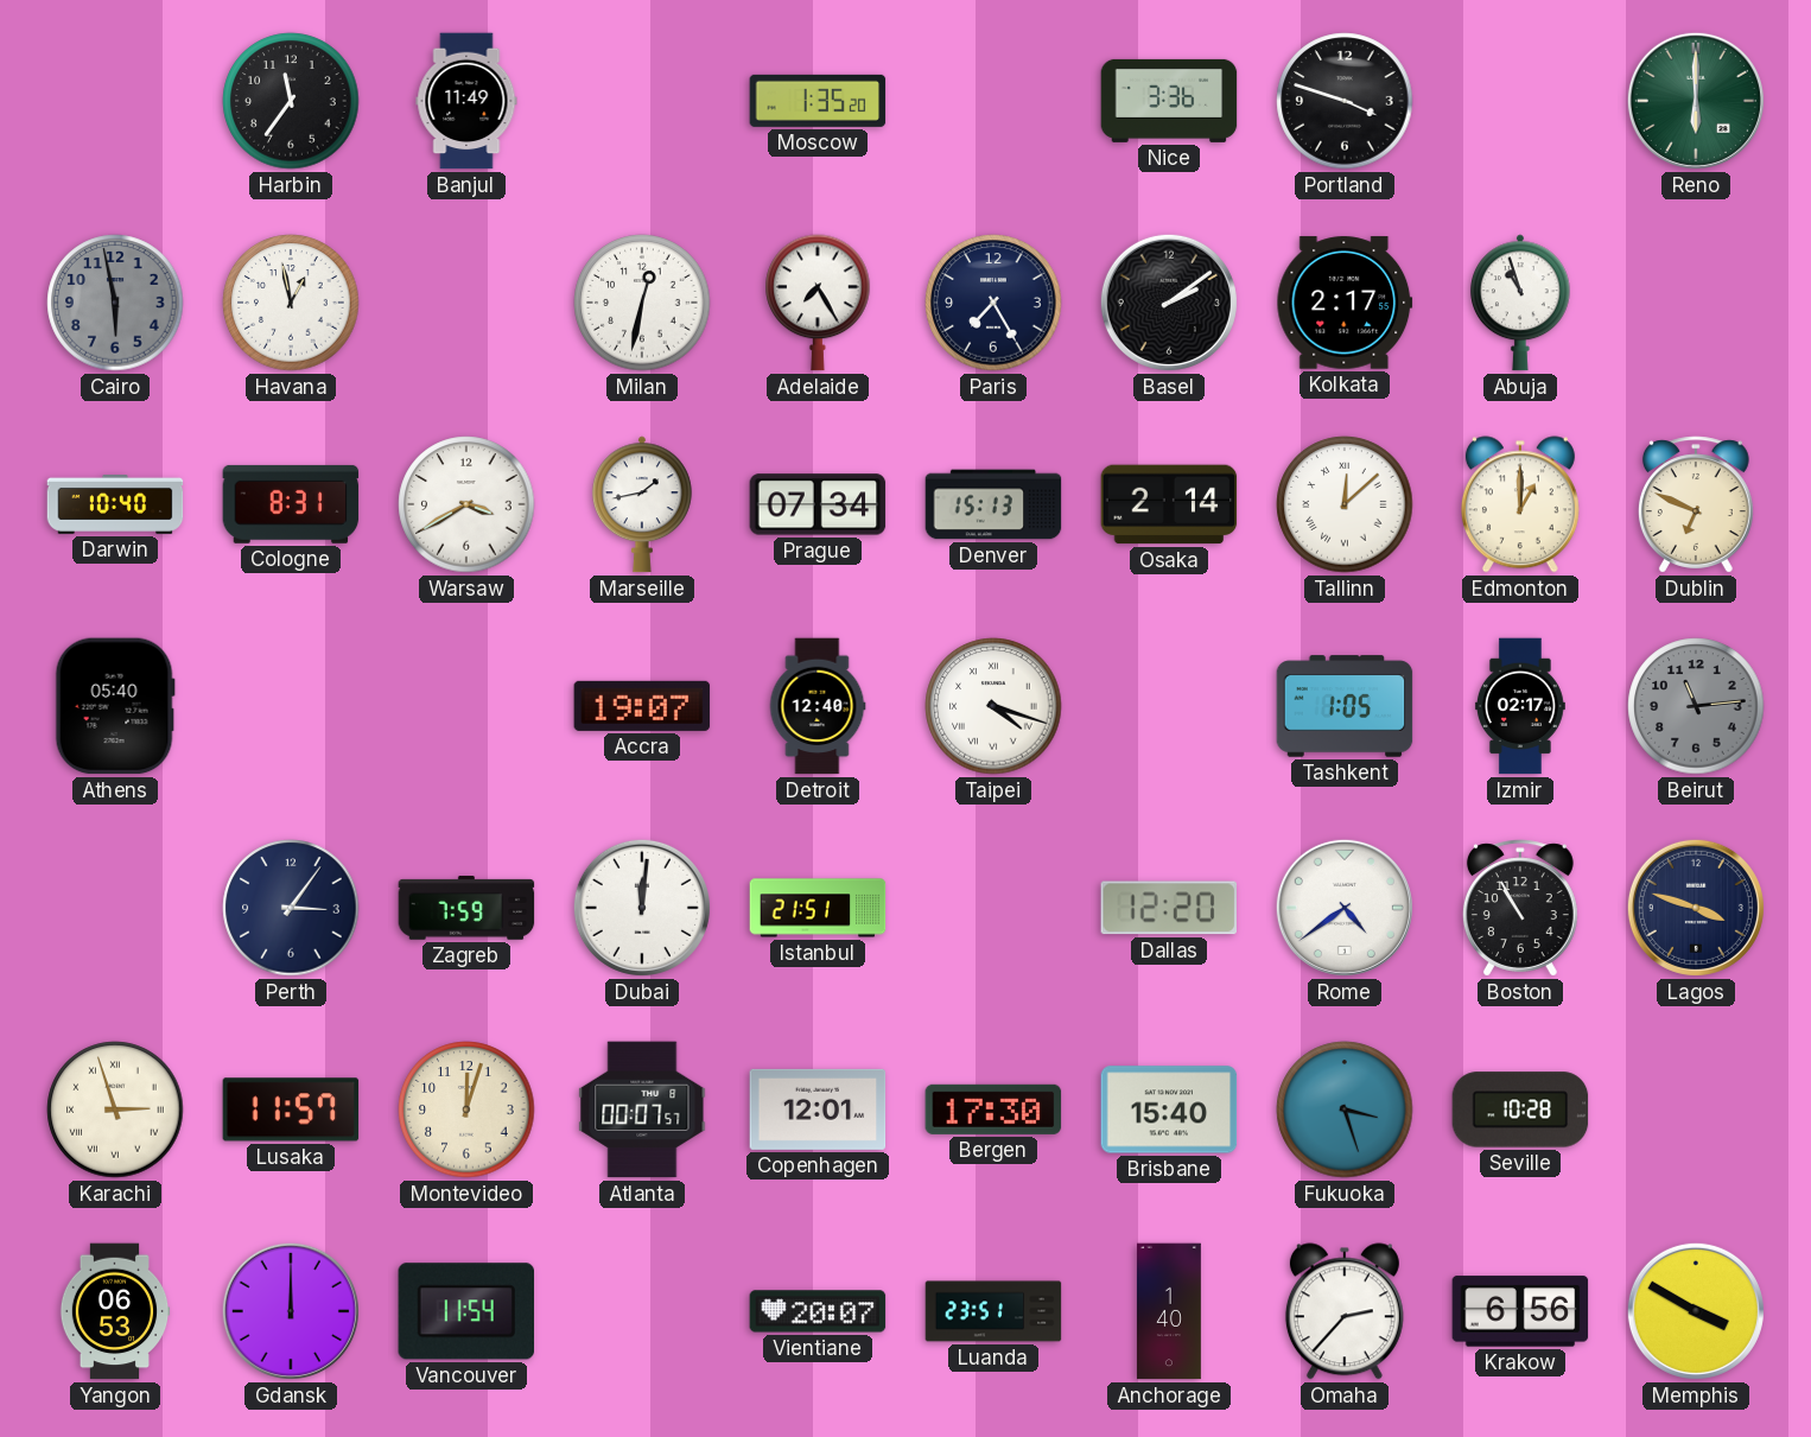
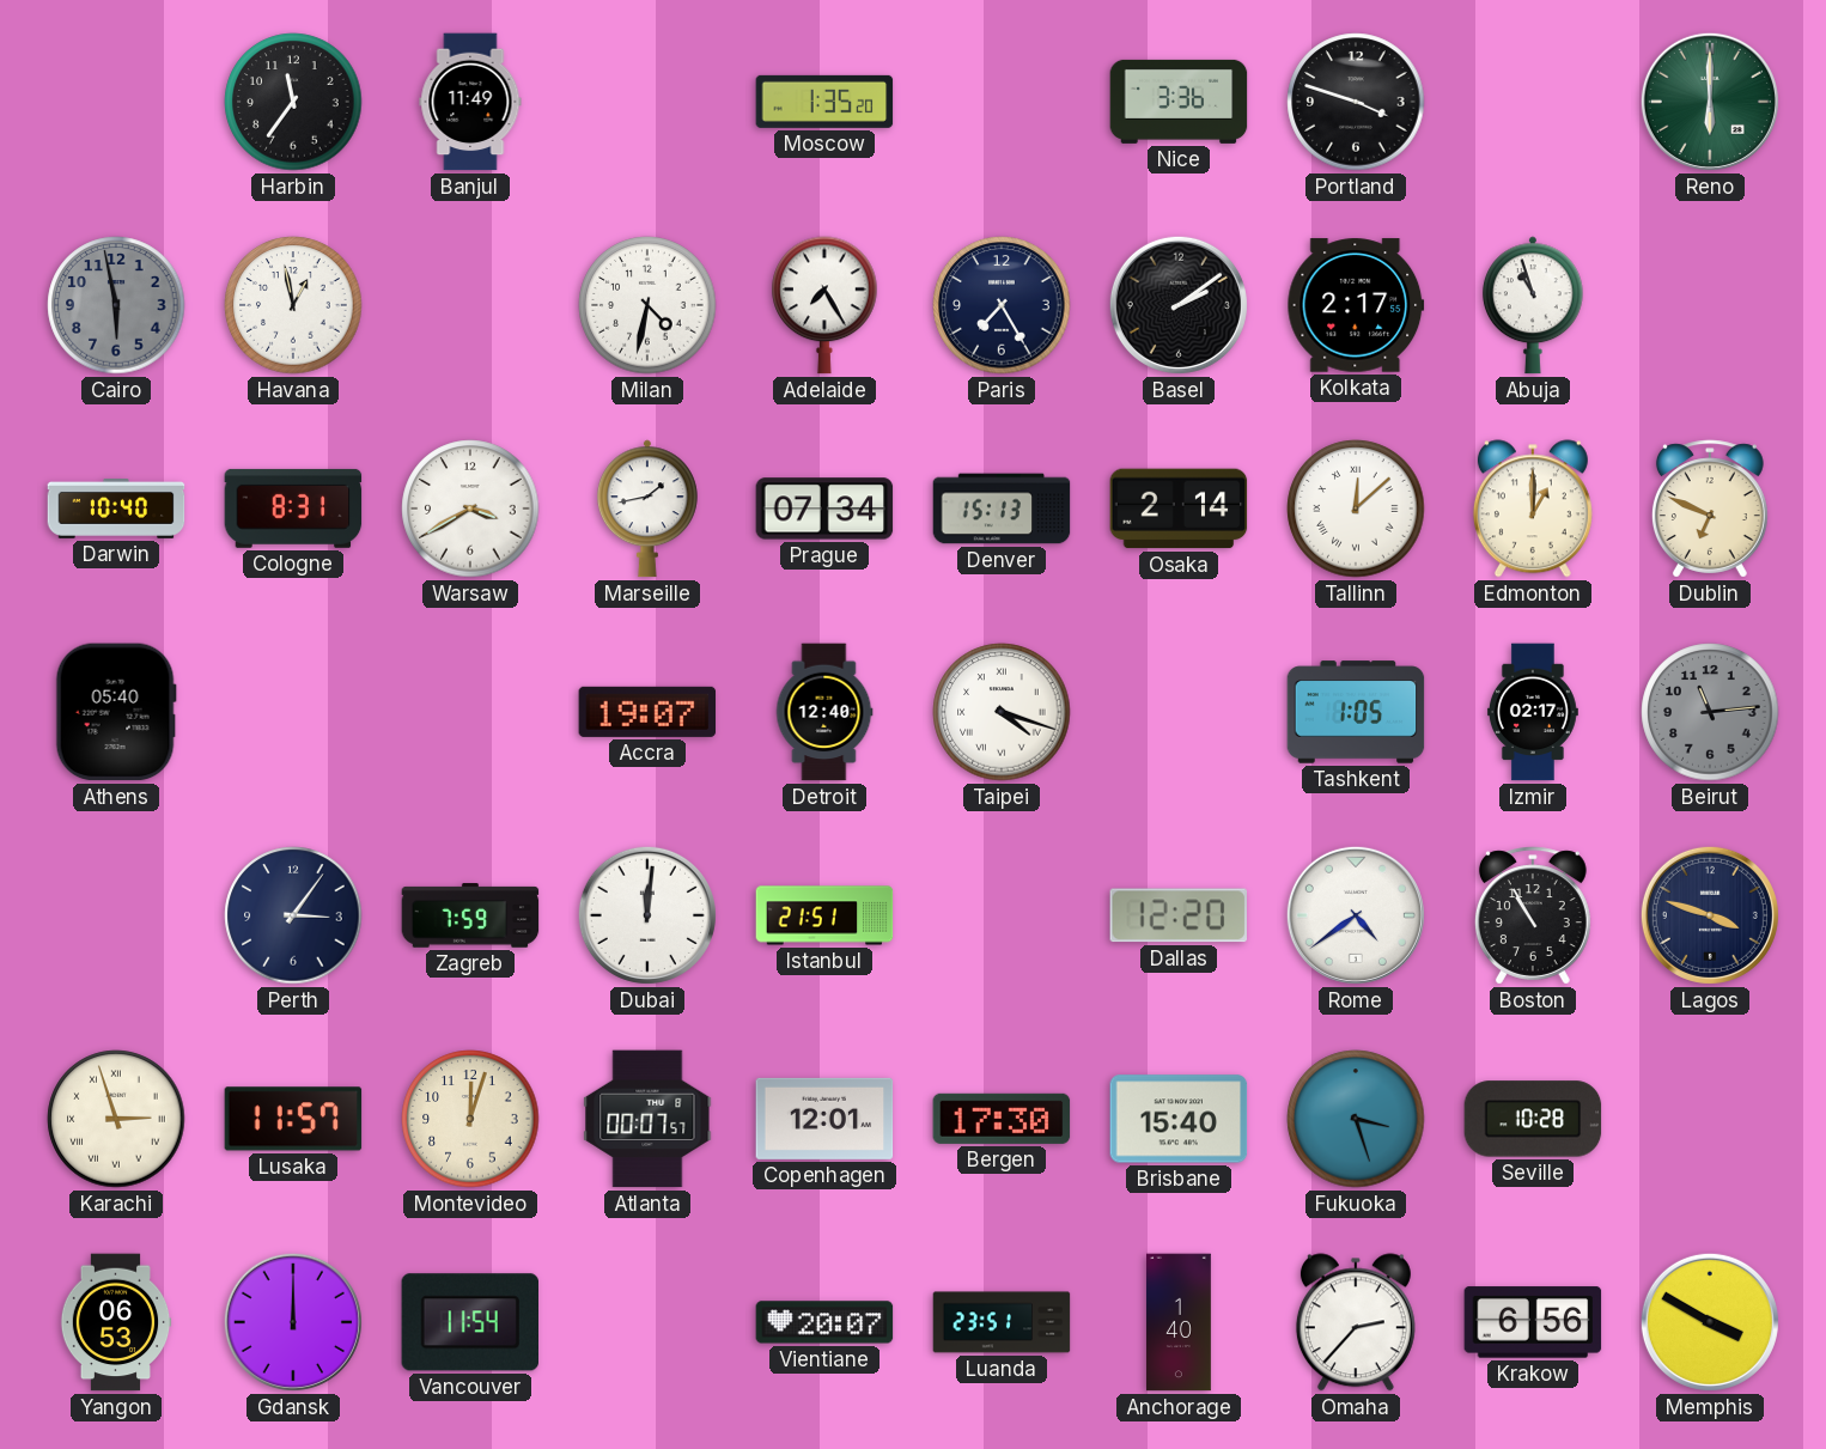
Milan: 12:32 -> 4:32 (647, 305)
